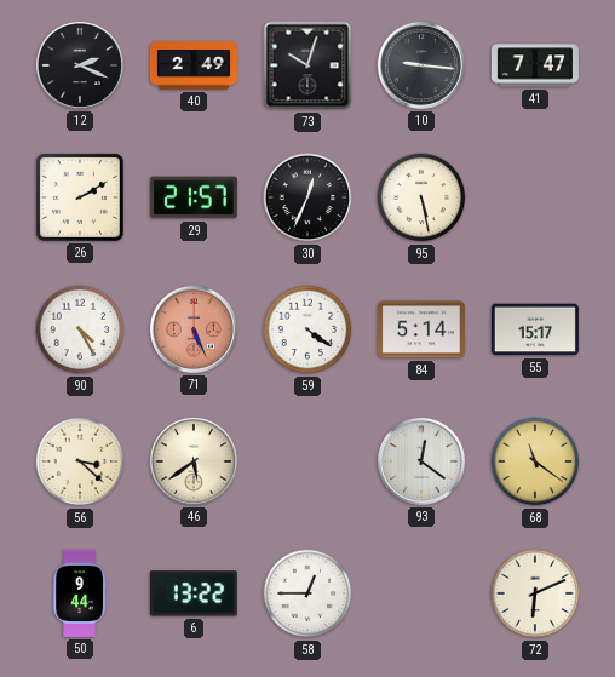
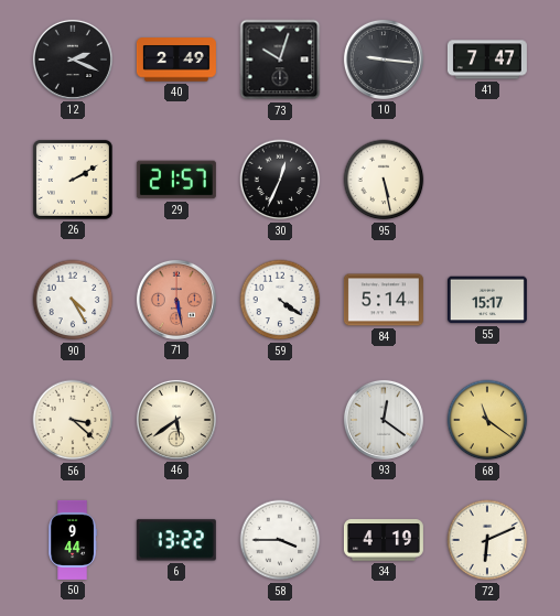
71: 5:26 -> 5:28 (176, 300)
58: 12:45 -> 3:45 (280, 540)
34: none -> 4:19 (384, 540)
